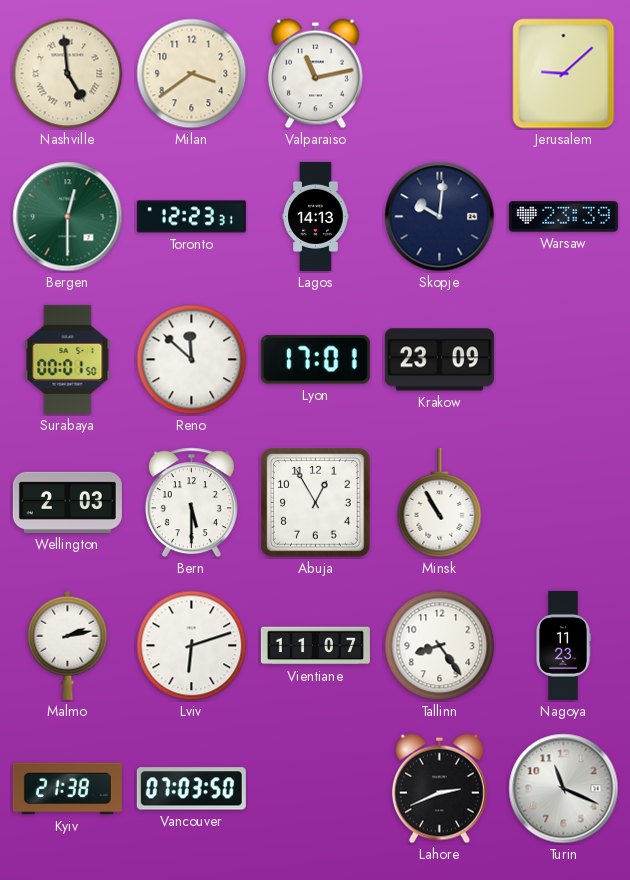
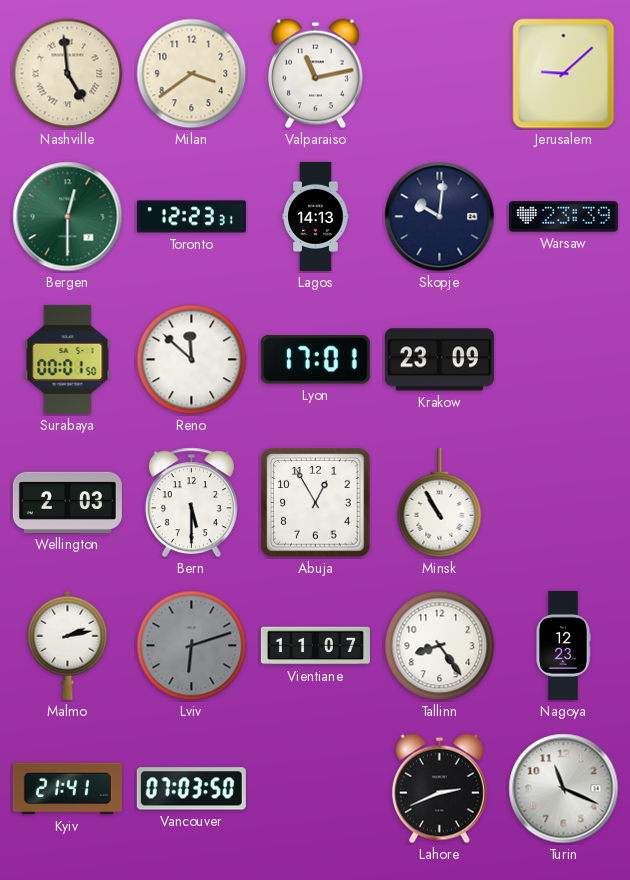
Lviv dial: white -> grey (192, 646)
Nagoya: 11:23 -> 12:23 (563, 645)
Kyiv: 21:38 -> 21:41 (67, 789)
